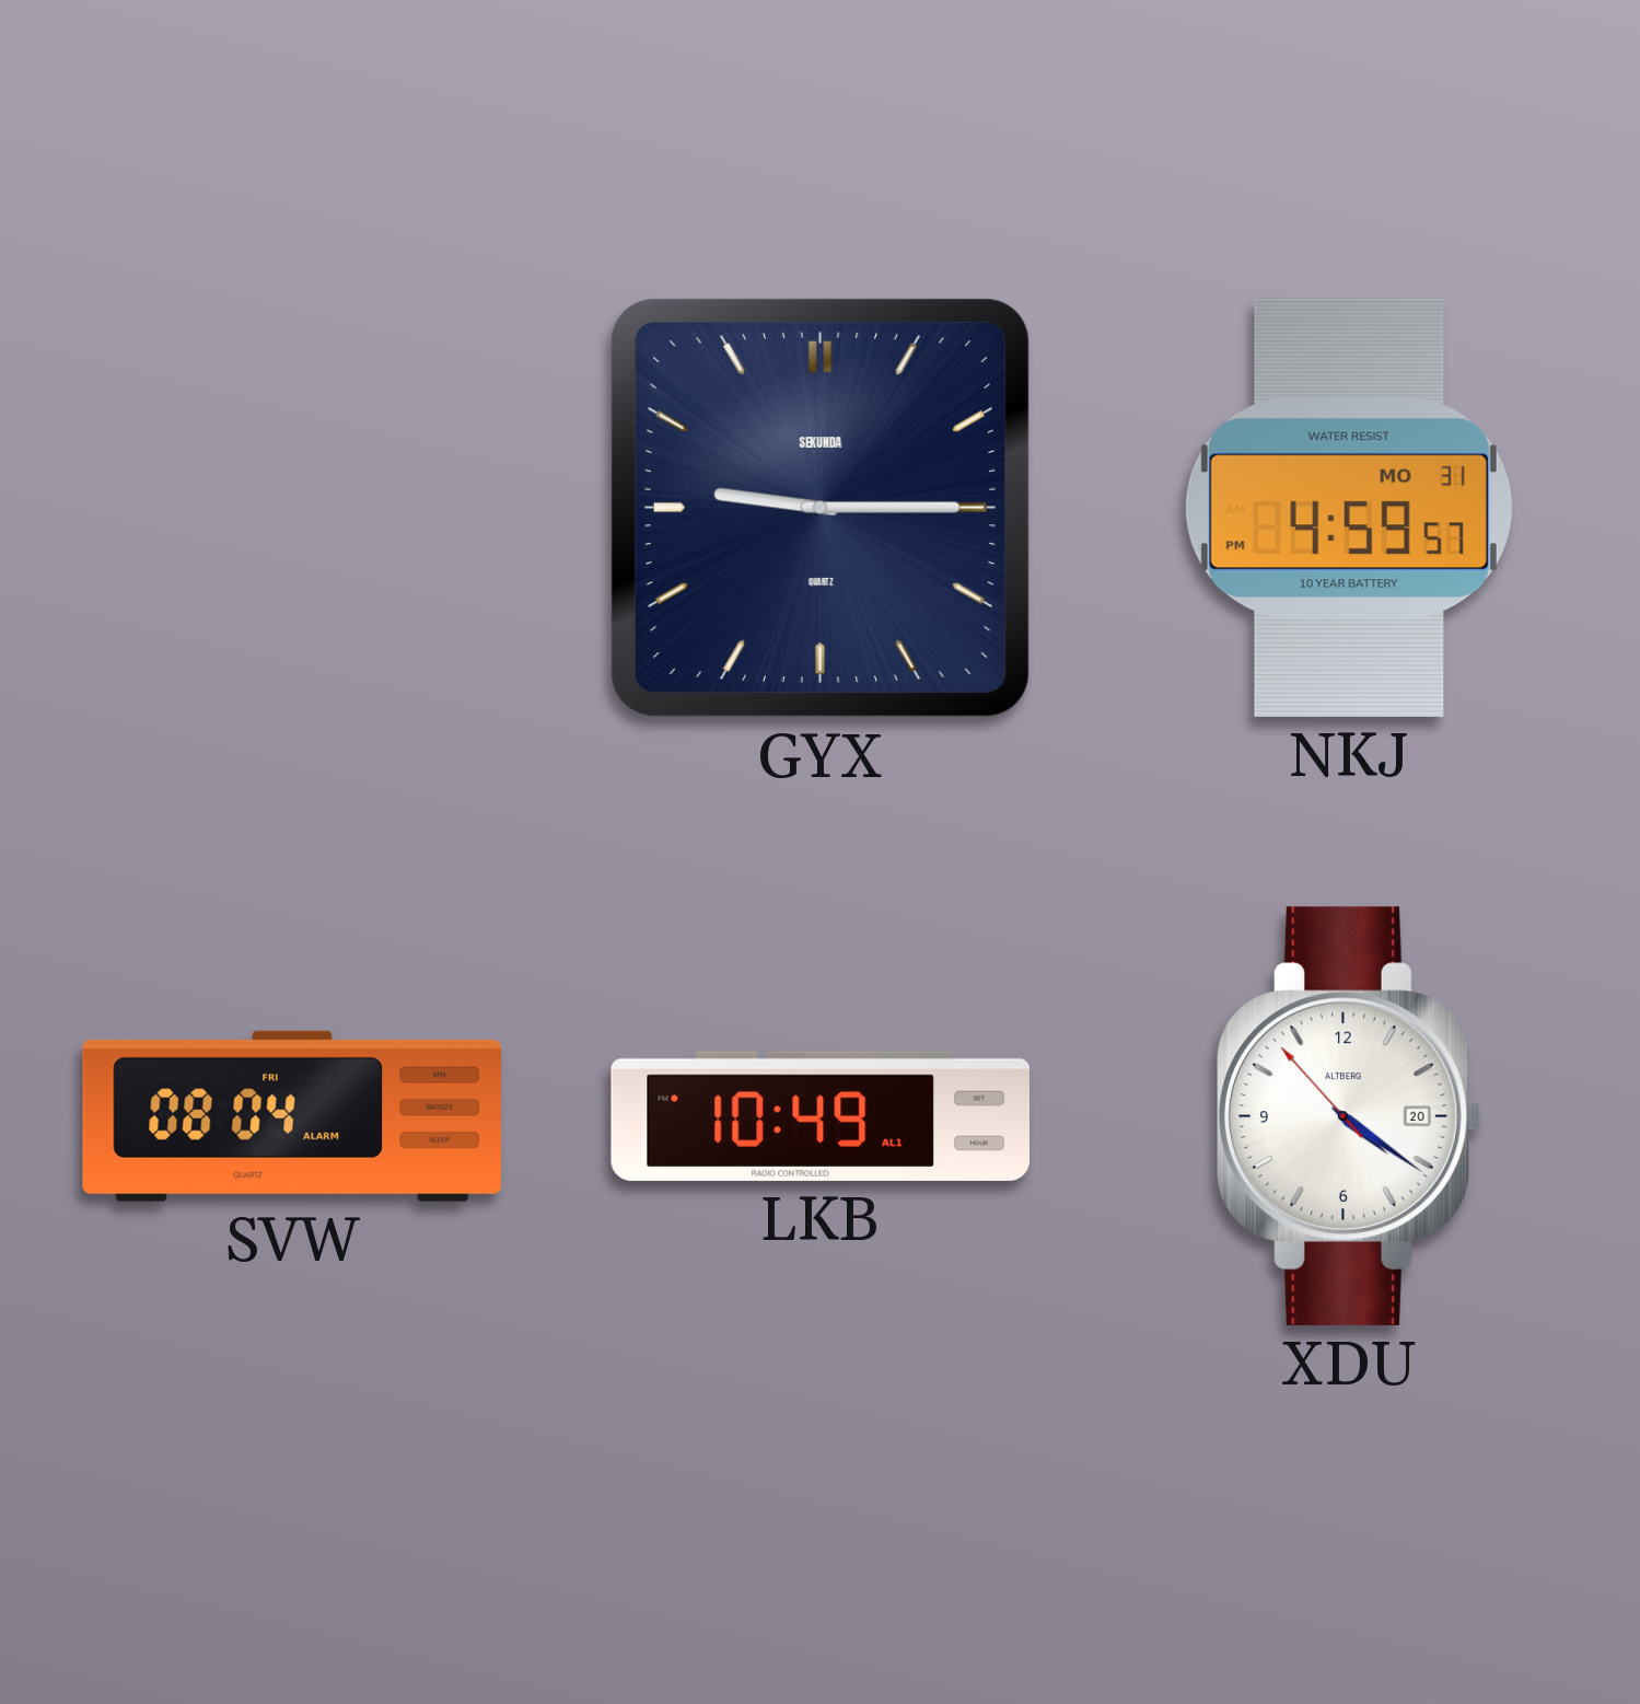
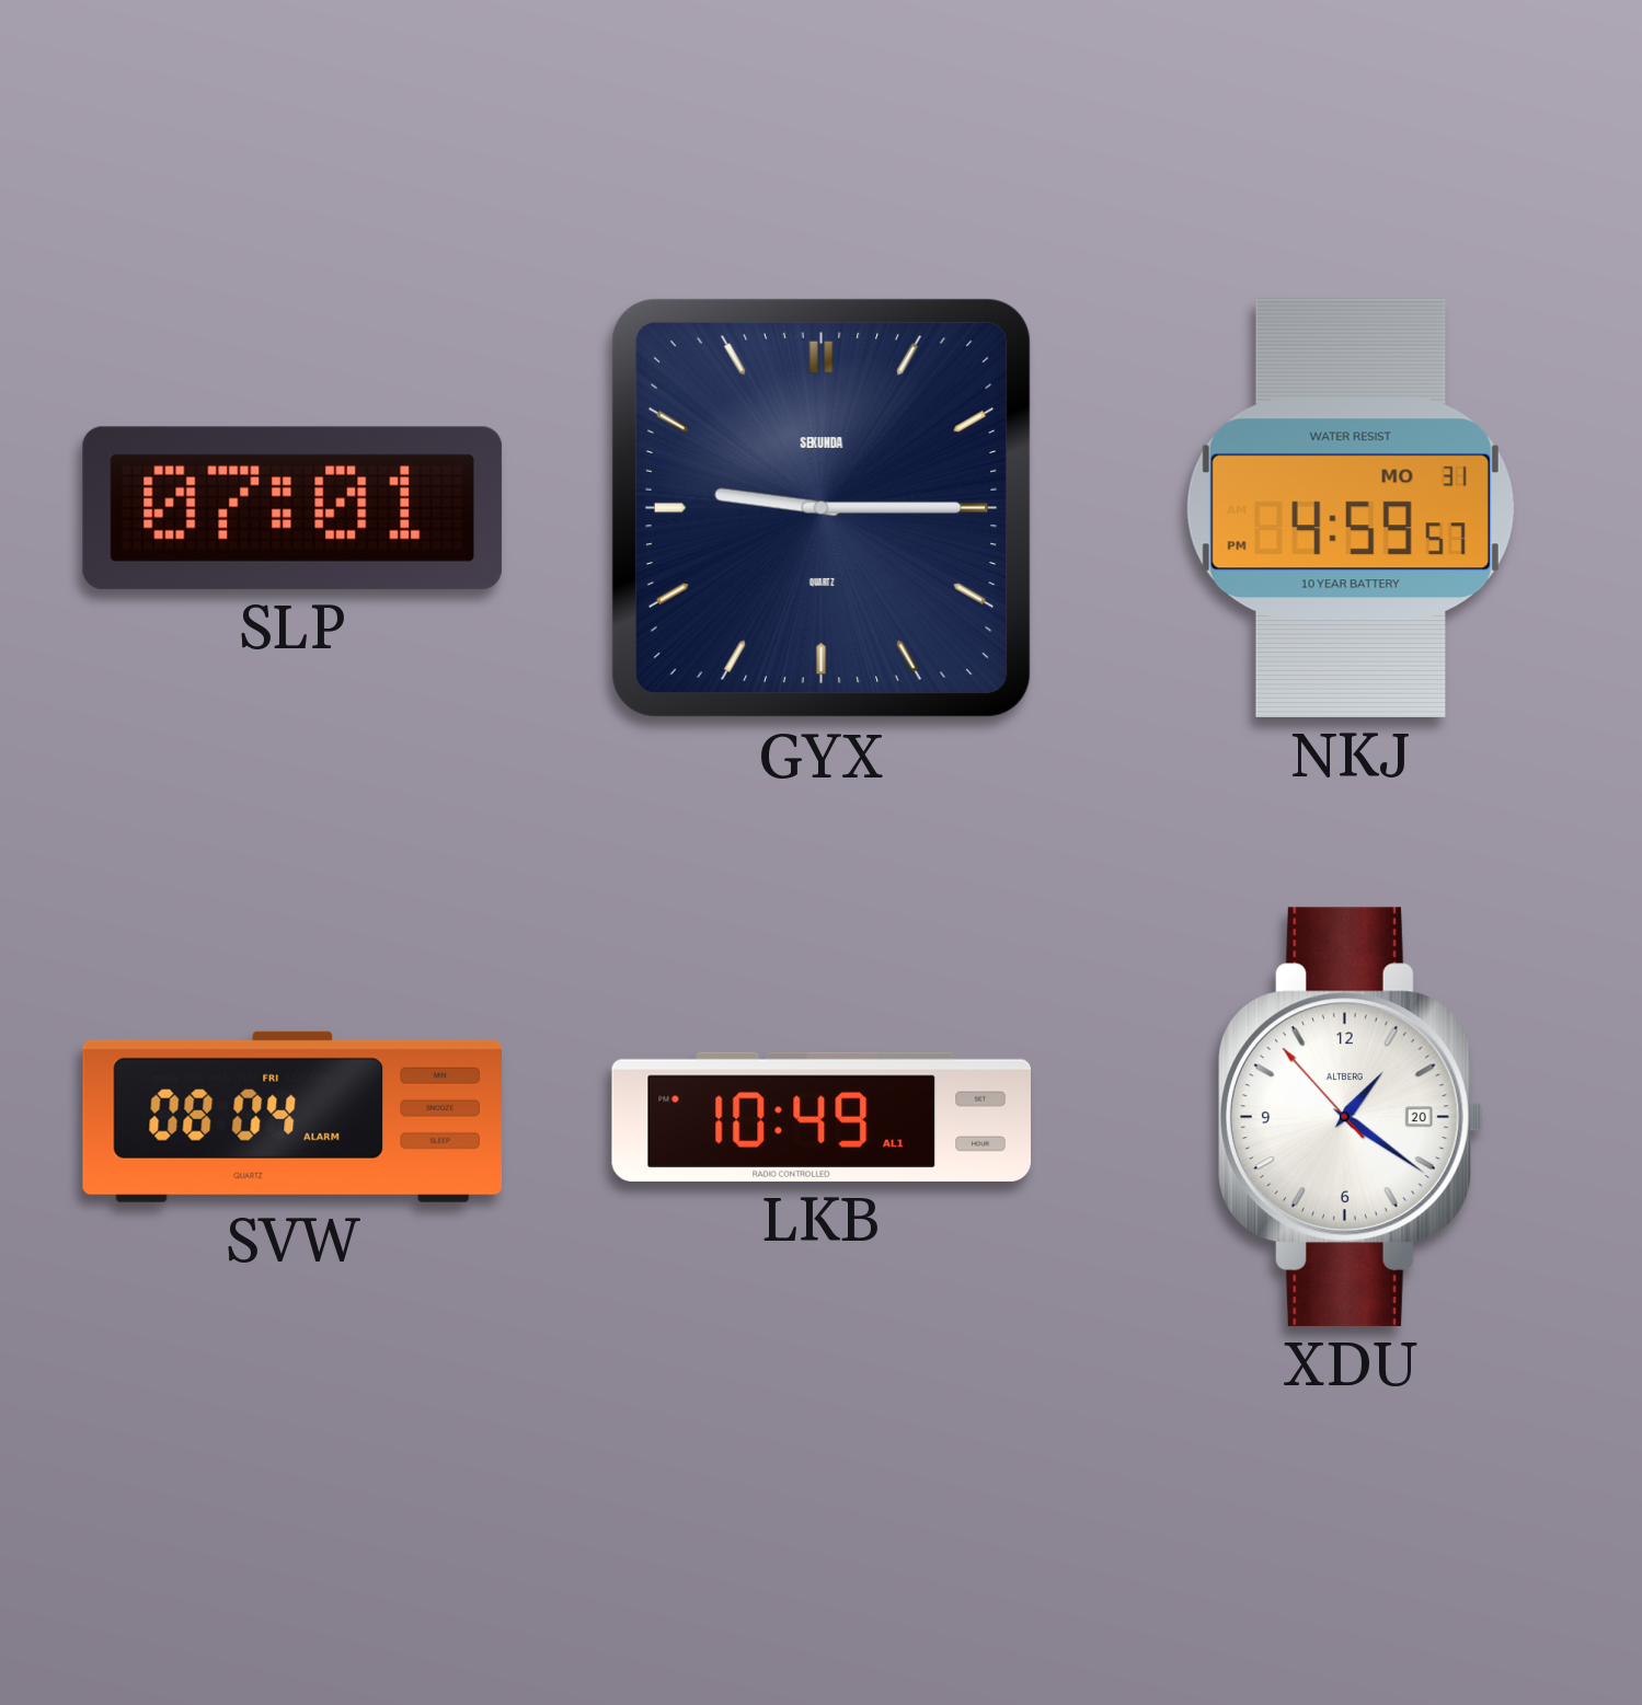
SLP: none -> 07:01 (292, 508)
XDU: 4:20 -> 1:20 (1351, 1117)
